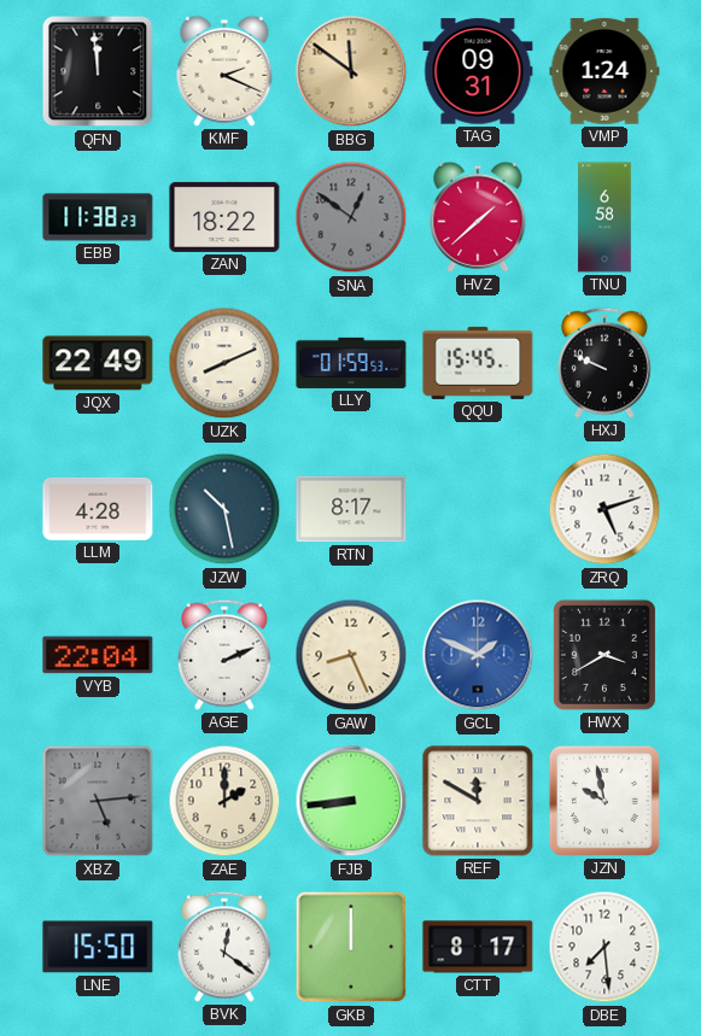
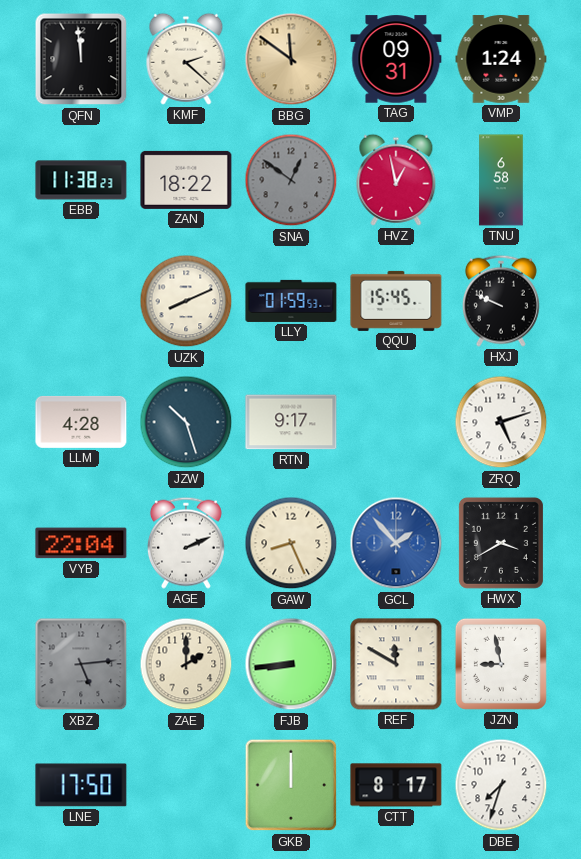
KMF: 2:19 -> 2:22 (186, 59)
HVZ: 1:38 -> 12:58 (396, 180)
JQX: 22:49 -> none (98, 363)
JZW: 10:28 -> 10:27 (186, 422)
RTN: 8:17 -> 9:17 (291, 422)
GCL: 1:49 -> 1:53 (396, 543)
JZN: 9:58 -> 8:58 (501, 664)
LNE: 15:50 -> 17:50 (81, 785)
BVK: 12:21 -> none (224, 947)
DBE: 7:29 -> 7:33 (501, 785)
